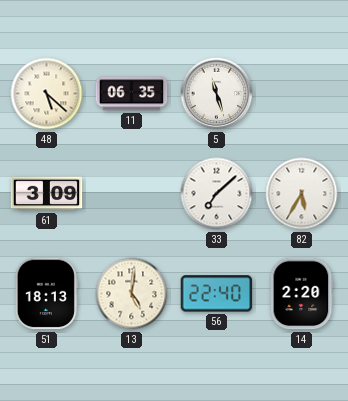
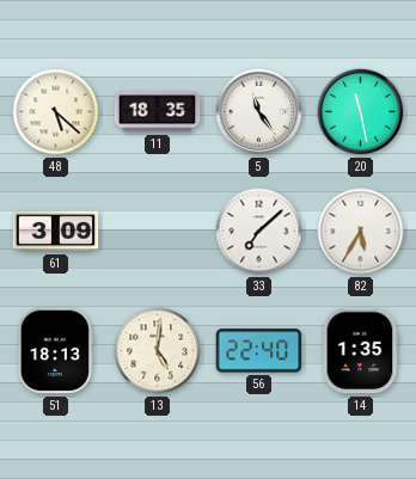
11: 06:35 -> 18:35 (158, 112)
5: 11:27 -> 11:24 (259, 112)
20: none -> 11:28 (361, 112)
14: 2:20 -> 1:35 (361, 351)
